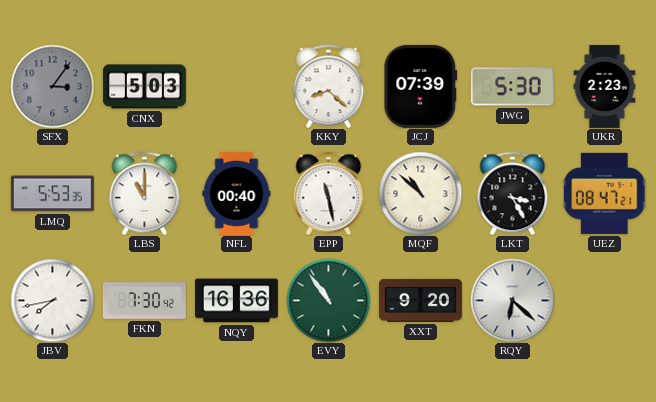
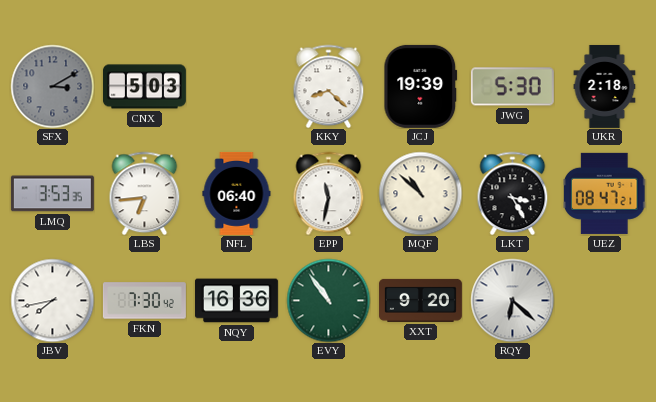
SFX: 3:06 -> 3:10 (52, 86)
JCJ: 07:39 -> 19:39 (421, 86)
UKR: 2:23 -> 2:18 (605, 86)
LMQ: 5:53 -> 3:53 (52, 194)
LBS: 11:00 -> 6:44 (145, 193)
NFL: 00:40 -> 06:40 (237, 193)
EPP: 11:28 -> 11:32 (329, 193)
